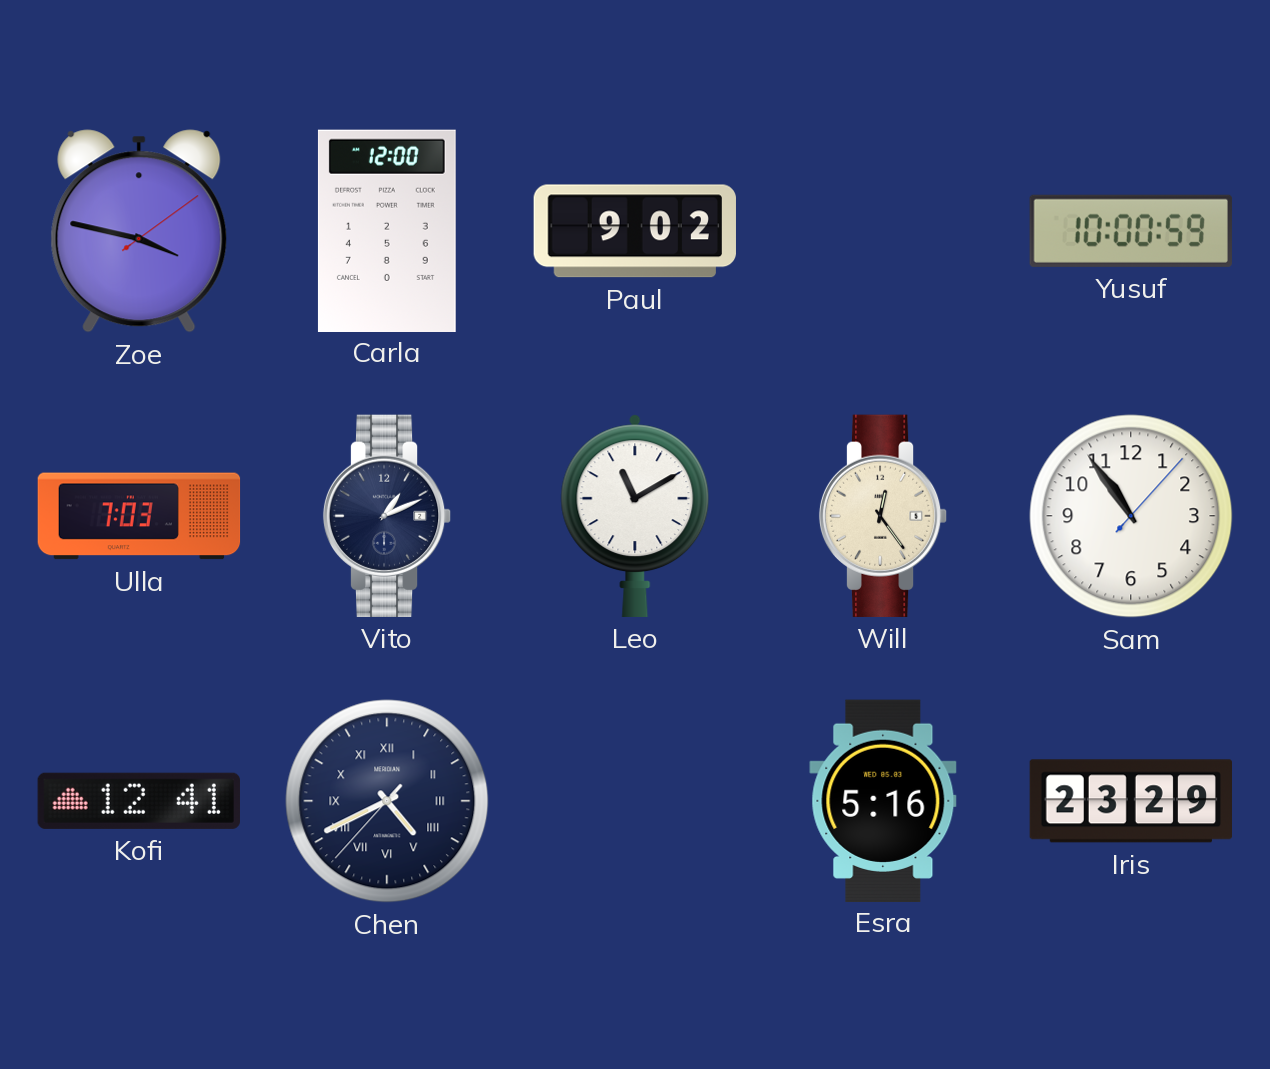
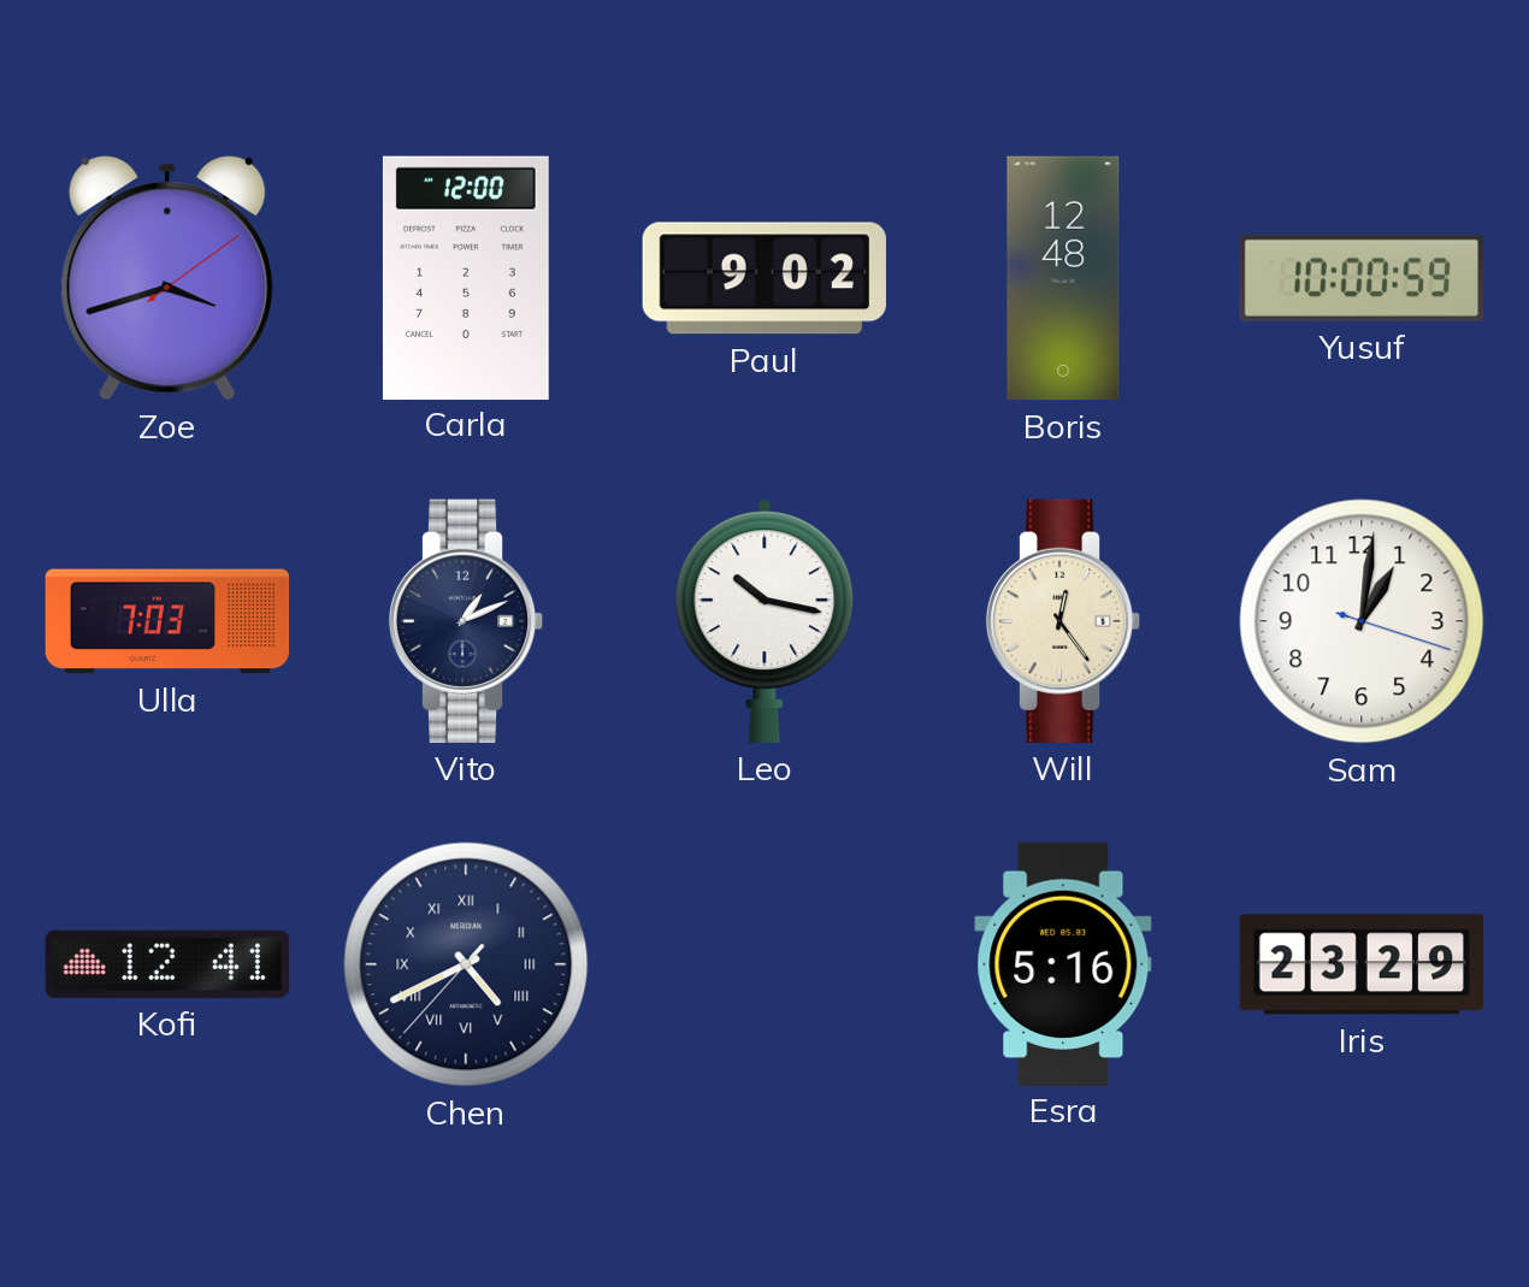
Zoe: 3:47 -> 3:42 (167, 278)
Boris: none -> 12:48 (1063, 278)
Leo: 11:10 -> 10:17 (764, 621)
Sam: 10:54 -> 1:01 (1362, 621)
